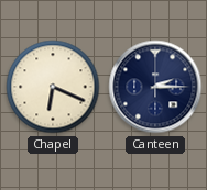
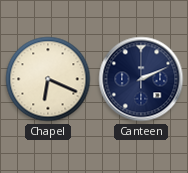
Canteen: 2:15 -> 2:11 (141, 79)
